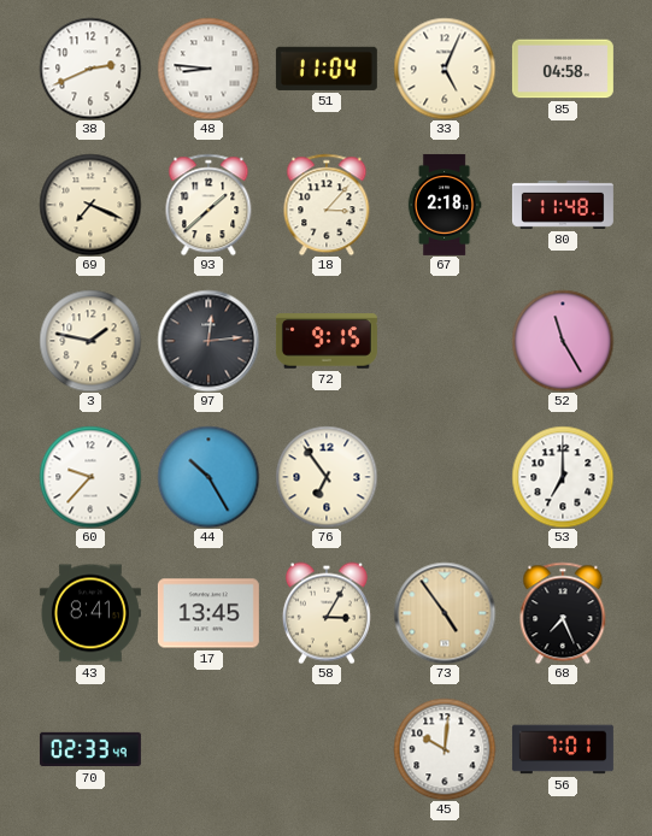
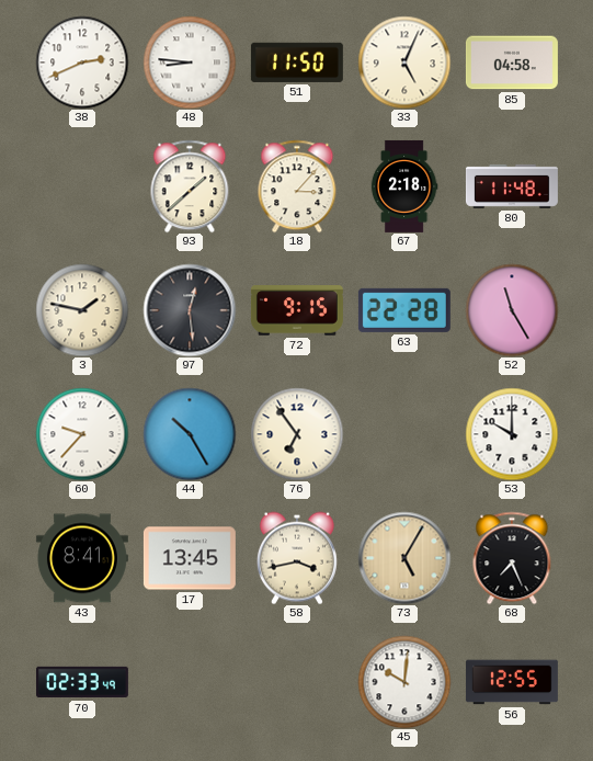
51: 11:04 -> 11:50 (297, 63)
69: 7:19 -> none (90, 205)
97: 12:14 -> 12:29 (190, 310)
63: none -> 22:28 (404, 310)
53: 7:00 -> 10:00 (512, 434)
58: 3:05 -> 3:43 (297, 558)
73: 4:54 -> 5:05 (404, 558)
56: 7:01 -> 12:55 (512, 682)
